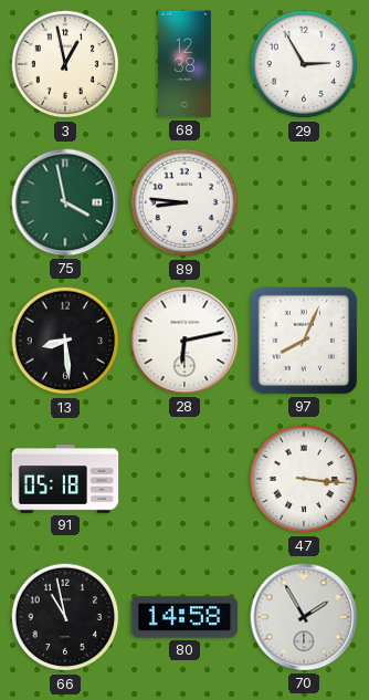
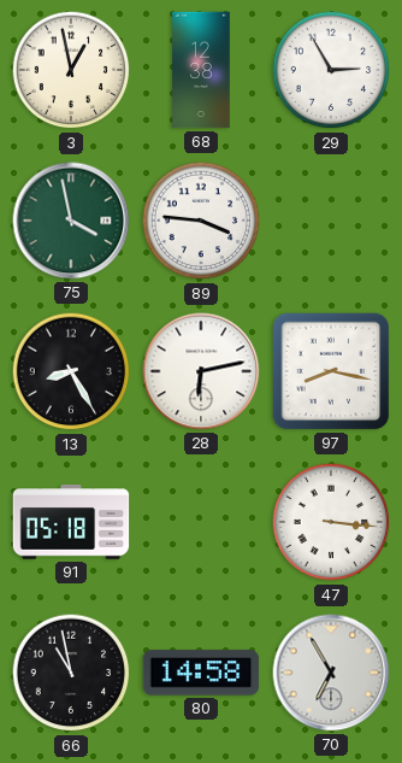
89: 8:46 -> 3:46 (201, 221)
13: 8:29 -> 8:25 (71, 371)
97: 8:04 -> 8:17 (331, 371)
70: 1:55 -> 6:55 (331, 673)
